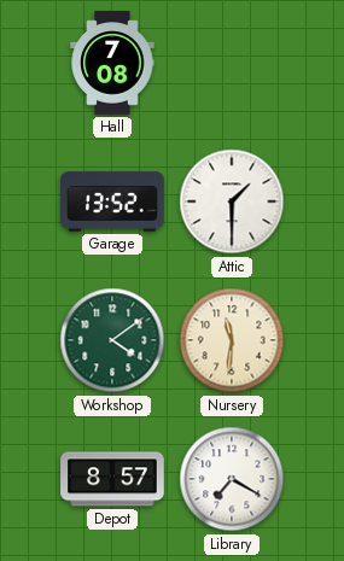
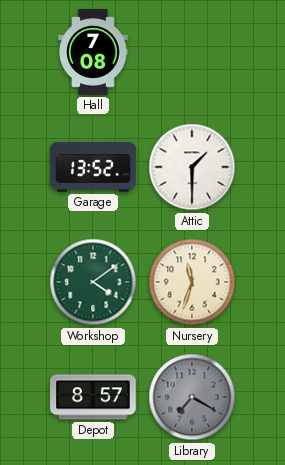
Nursery: 11:31 -> 11:33 (192, 282)
Library dial: white -> grey (192, 397)
